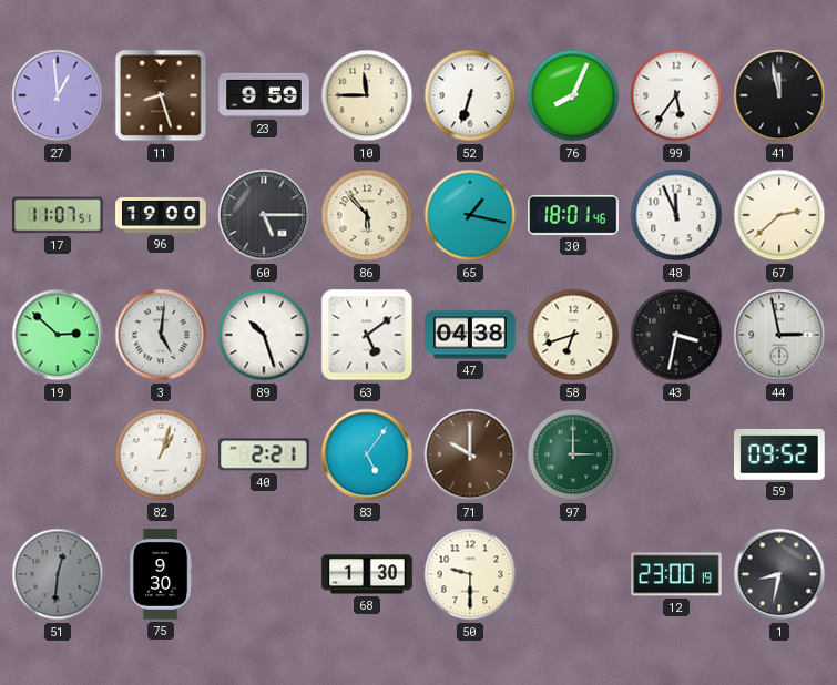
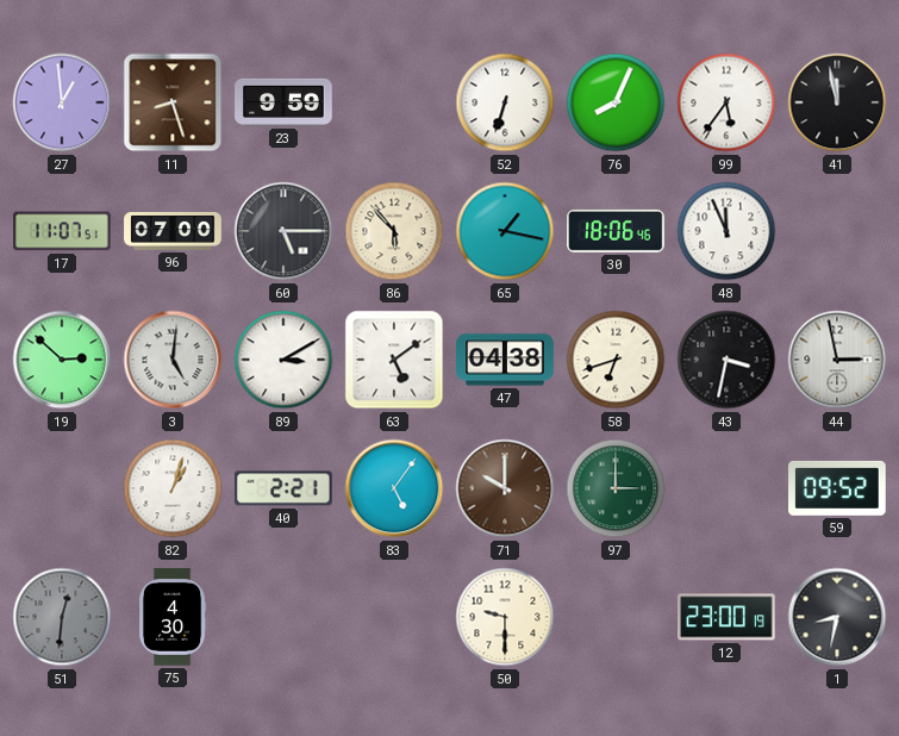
10: 11:45 -> none (367, 95)
96: 19:00 -> 07:00 (173, 232)
30: 18:01 -> 18:06 (617, 231)
67: 2:38 -> none (779, 215)
89: 10:27 -> 3:10 (283, 360)
75: 9:30 -> 4:30 (173, 617)
68: 1:30 -> none (367, 574)
